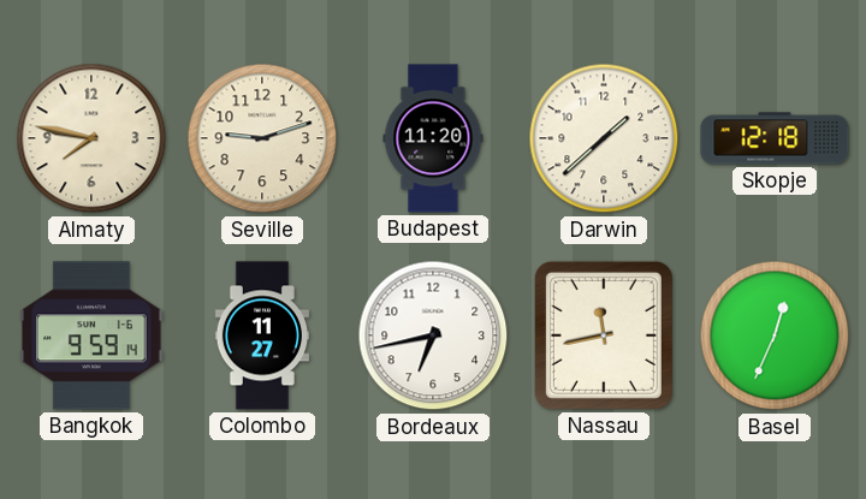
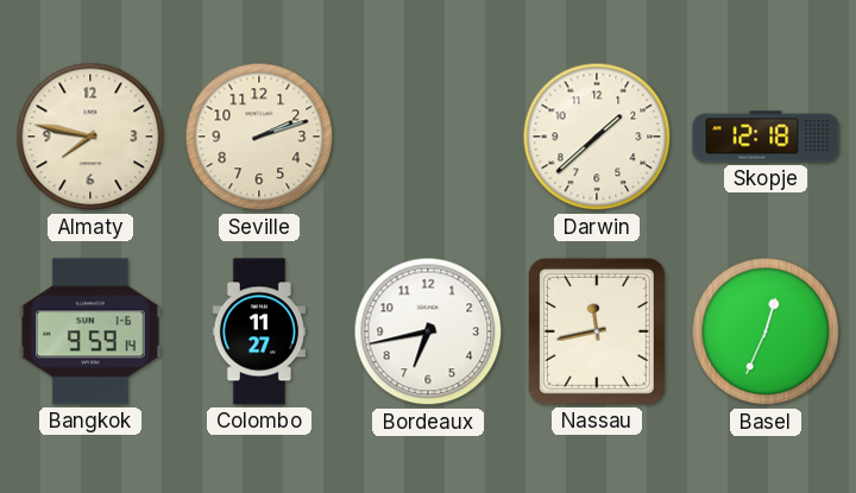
Seville: 9:12 -> 2:12 (259, 137)
Budapest: 11:20 -> none (433, 138)
